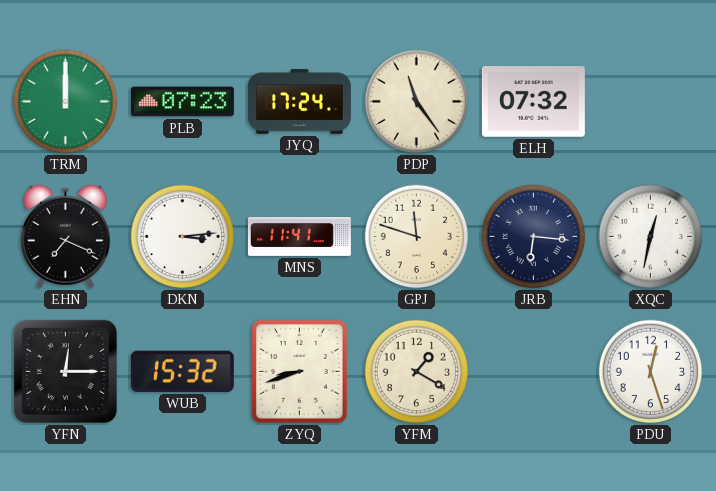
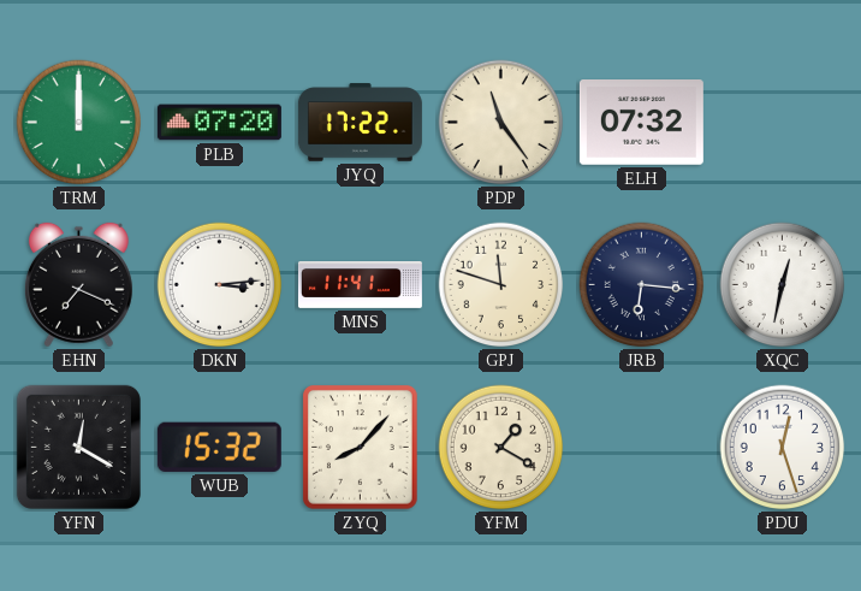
PLB: 07:23 -> 07:20 (219, 123)
JYQ: 17:24 -> 17:22 (360, 123)
YFN: 12:15 -> 12:20 (78, 447)
ZYQ: 8:42 -> 8:07 (361, 448)
